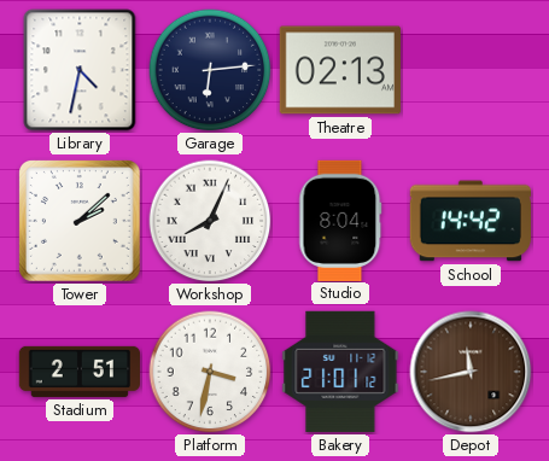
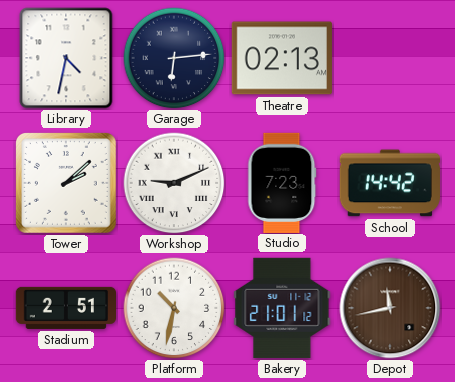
Workshop: 8:04 -> 9:11 (174, 183)
Studio: 8:04 -> 7:23 (282, 182)
Platform: 3:32 -> 10:32 (174, 308)
